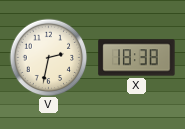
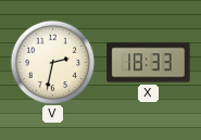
X: 18:38 -> 18:33 (149, 63)
